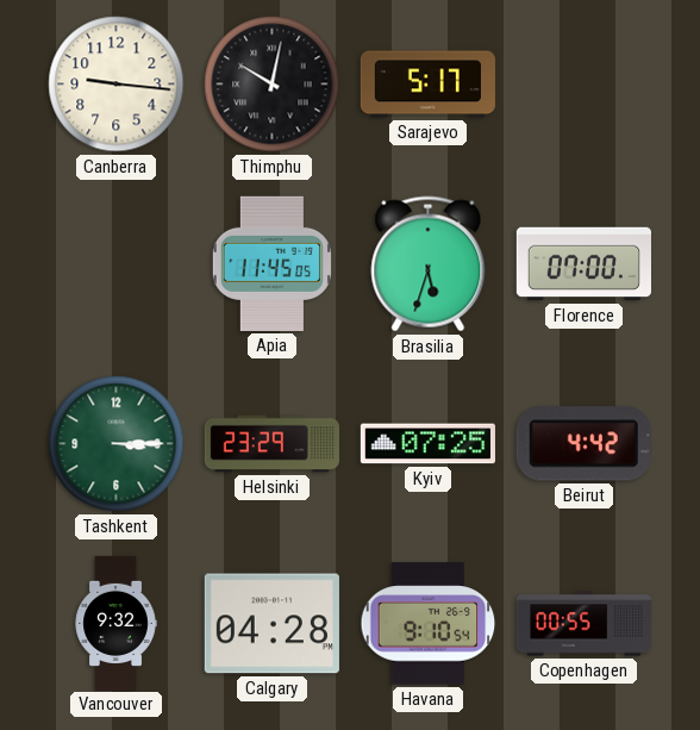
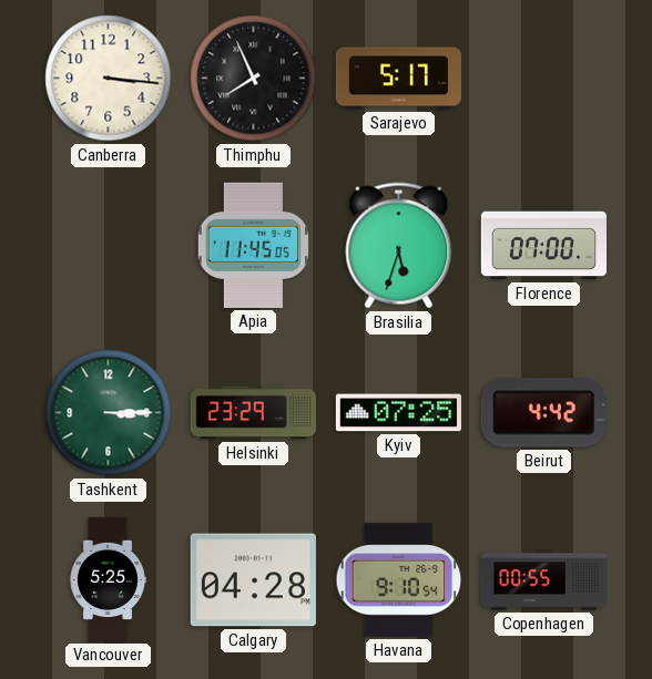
Canberra: 9:16 -> 3:16 (109, 79)
Thimphu: 10:02 -> 7:56 (254, 79)
Vancouver: 9:32 -> 5:25 (108, 579)
